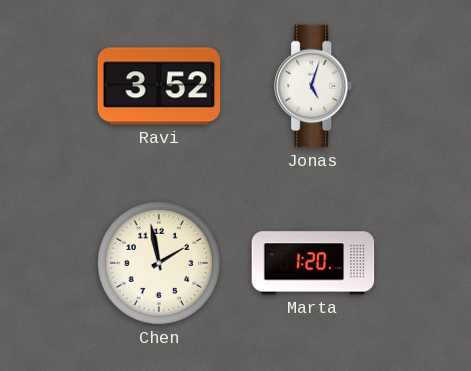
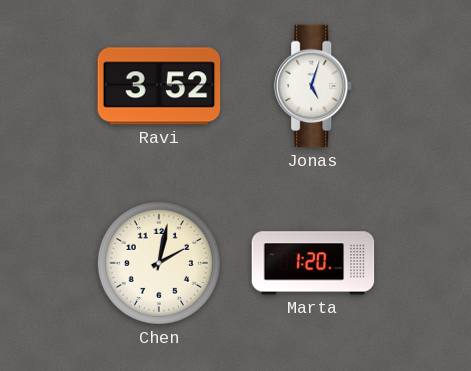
Chen: 1:58 -> 2:02 (159, 263)
